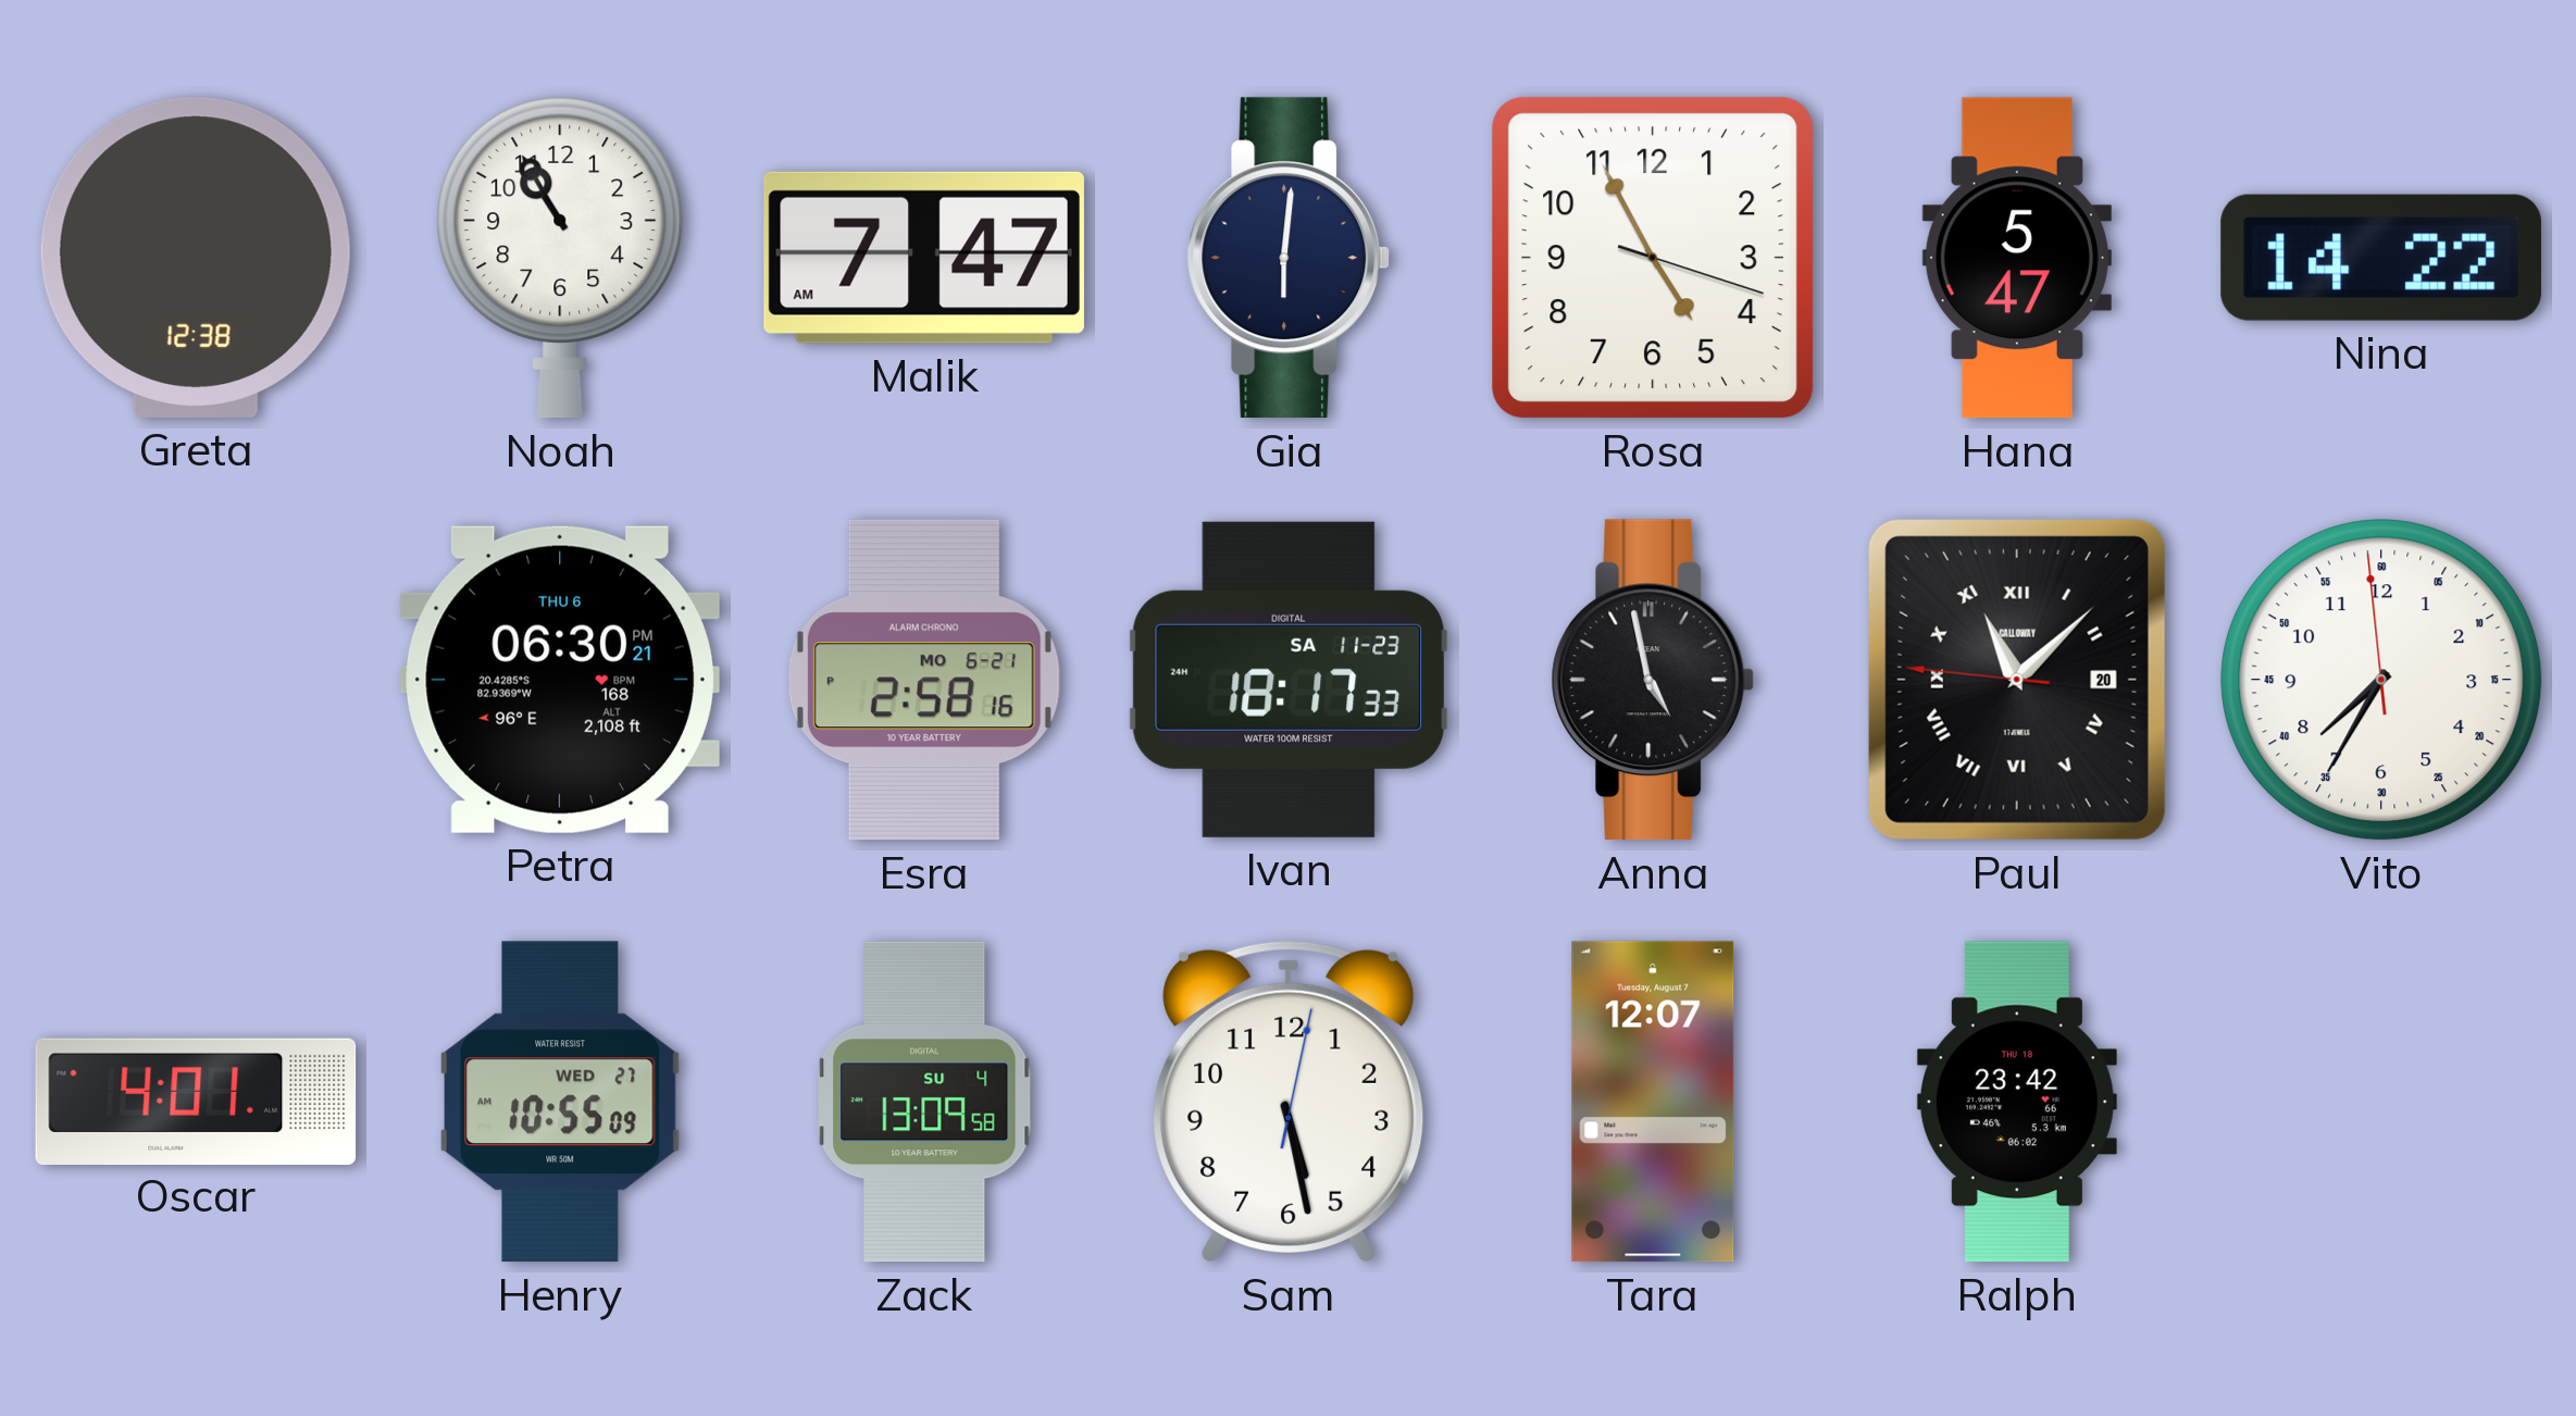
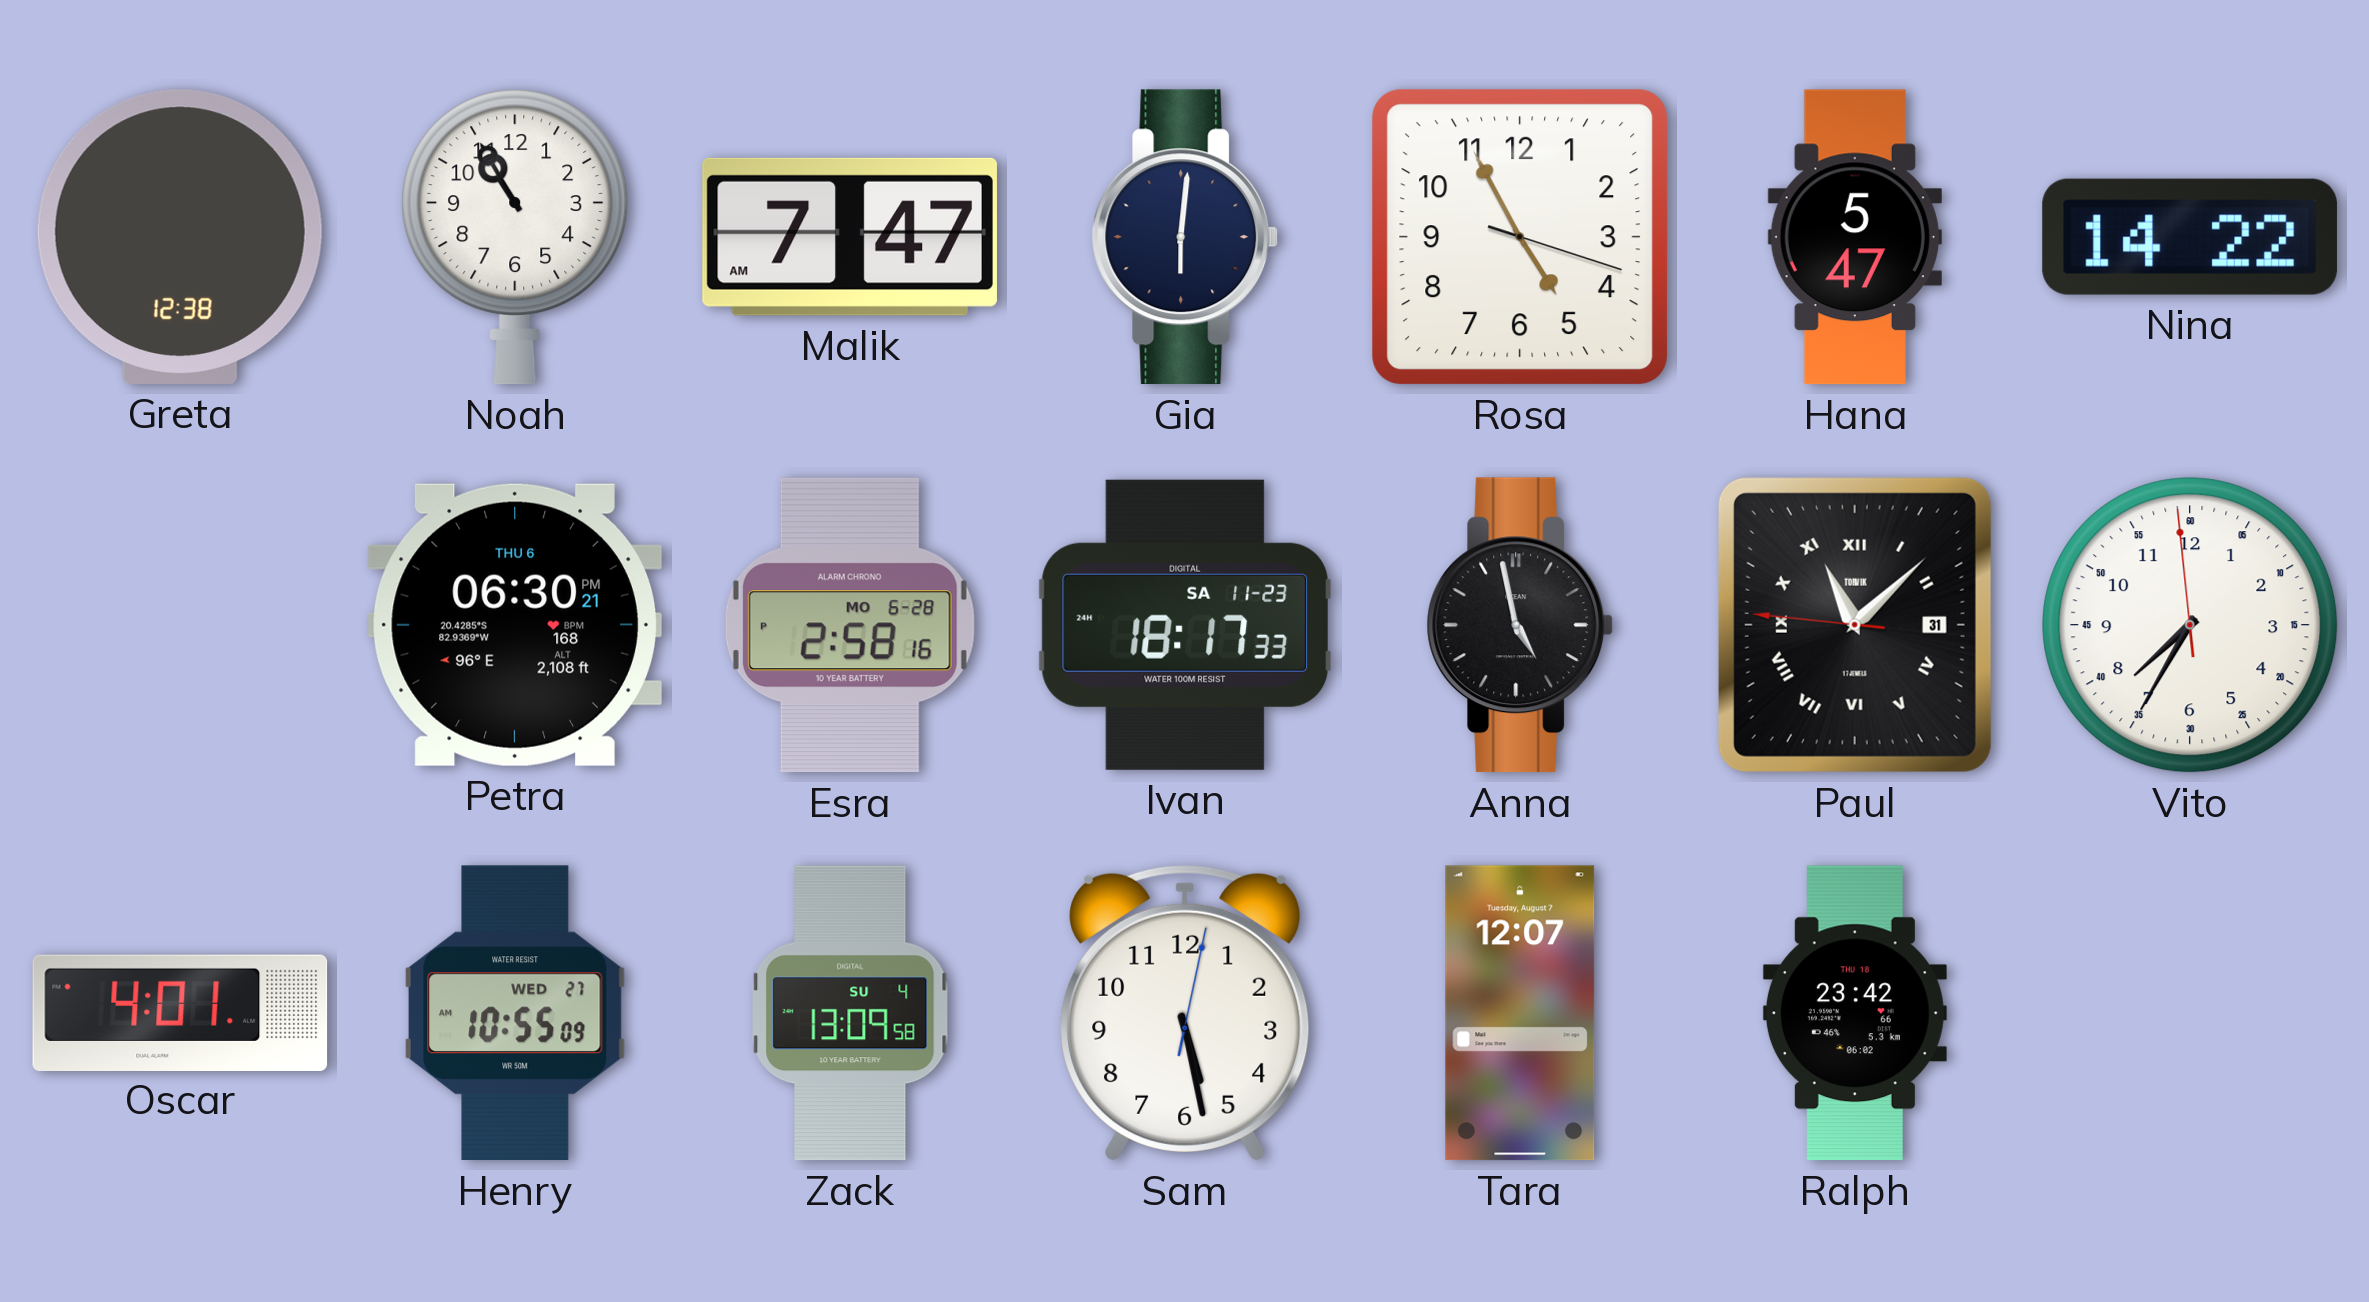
Esra date: MO 6-21 -> MO 6-28 (850, 625)
Paul date: 20 -> 31 (1855, 625)
Paul brand: CALLOWAY -> TORVIK (1855, 625)
